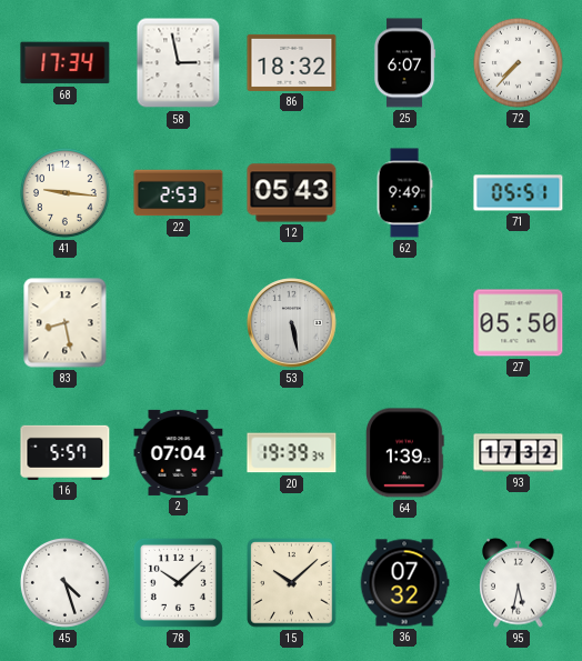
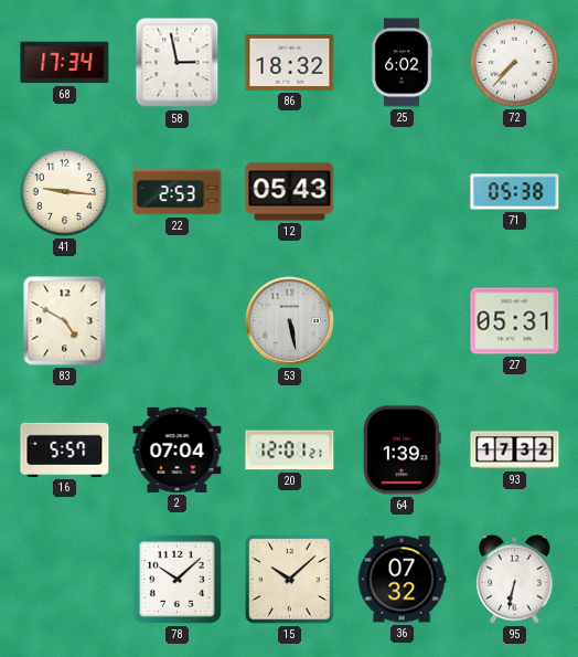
25: 6:07 -> 6:02 (402, 63)
62: 9:49 -> none (404, 193)
71: 05:51 -> 05:38 (515, 192)
83: 8:28 -> 4:50 (65, 321)
27: 05:50 -> 05:31 (515, 321)
20: 19:39 -> 12:01 (290, 451)
45: 4:27 -> none (64, 582)
95: 5:32 -> 6:32 (515, 579)
